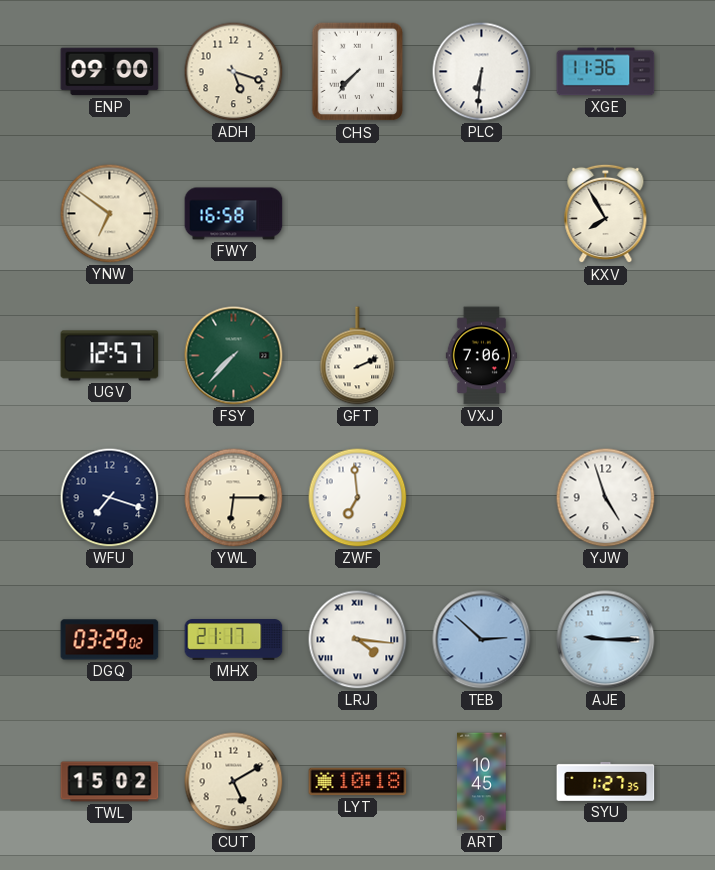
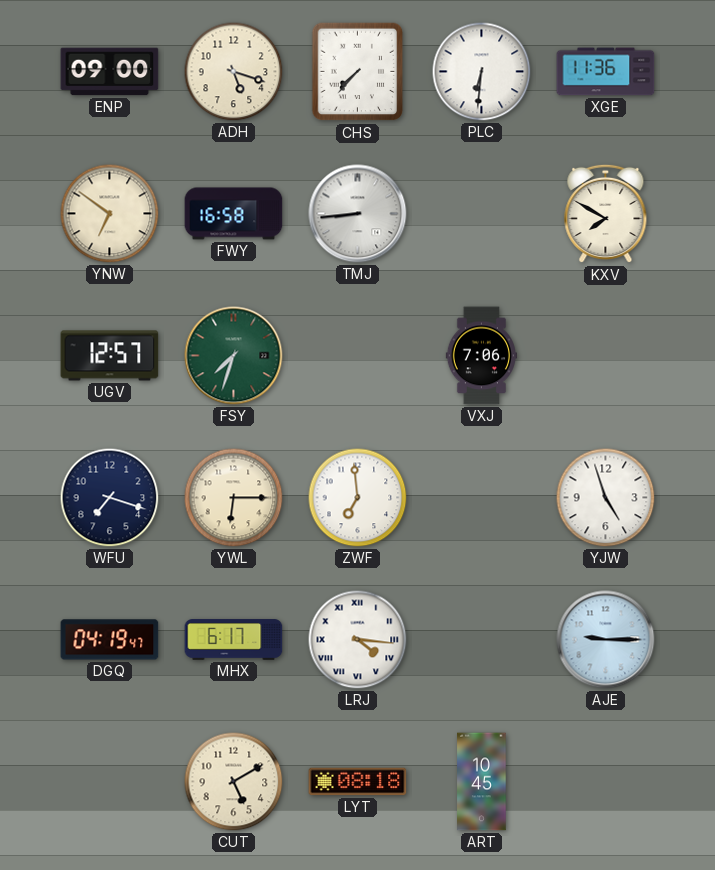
TMJ: none -> 8:44 (358, 214)
KXV: 7:55 -> 7:50 (606, 214)
FSY: 7:37 -> 7:33 (234, 356)
GFT: 2:11 -> none (358, 356)
DGQ: 03:29 -> 04:19 (110, 640)
MHX: 21:17 -> 6:17 (234, 640)
TEB: 2:52 -> none (482, 640)
TWL: 15:02 -> none (110, 782)
LYT: 10:18 -> 08:18 (358, 782)
SYU: 1:27 -> none (606, 781)
